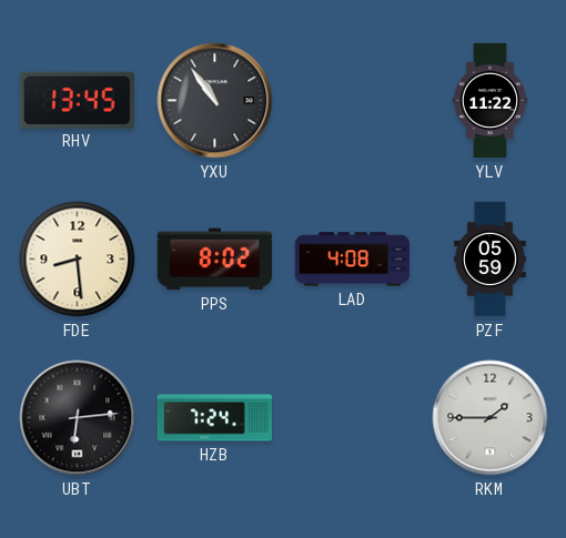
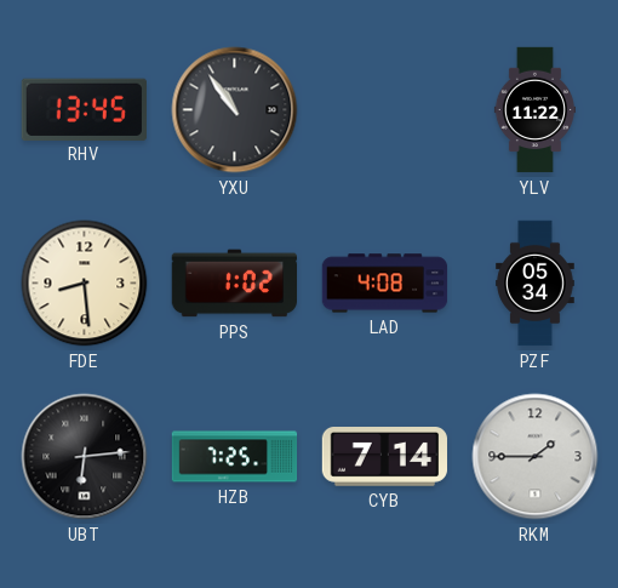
PPS: 8:02 -> 1:02 (234, 284)
PZF: 05:59 -> 05:34 (536, 284)
HZB: 7:24 -> 7:25 (235, 457)
CYB: none -> 7:14 (385, 457)
